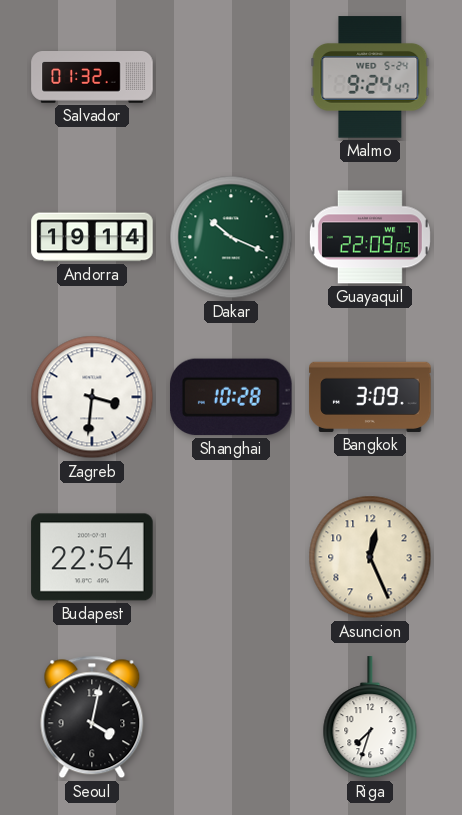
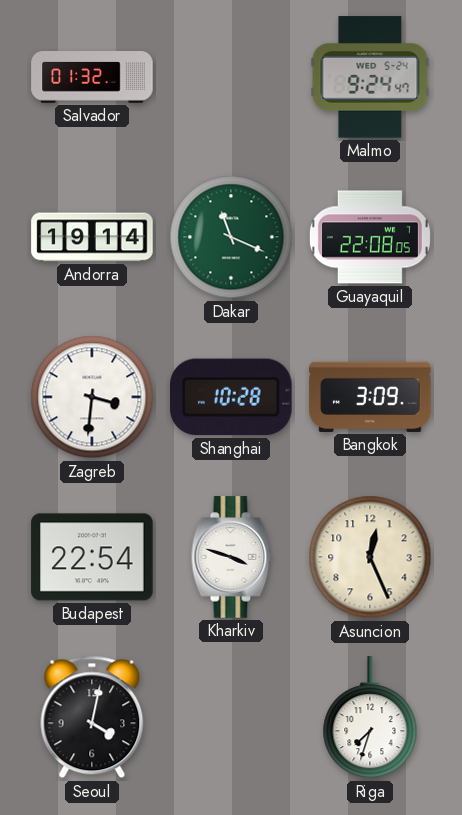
Dakar: 10:19 -> 11:19 (231, 237)
Guayaquil: 22:09 -> 22:08 (370, 237)
Kharkiv: none -> 3:48 (231, 557)
